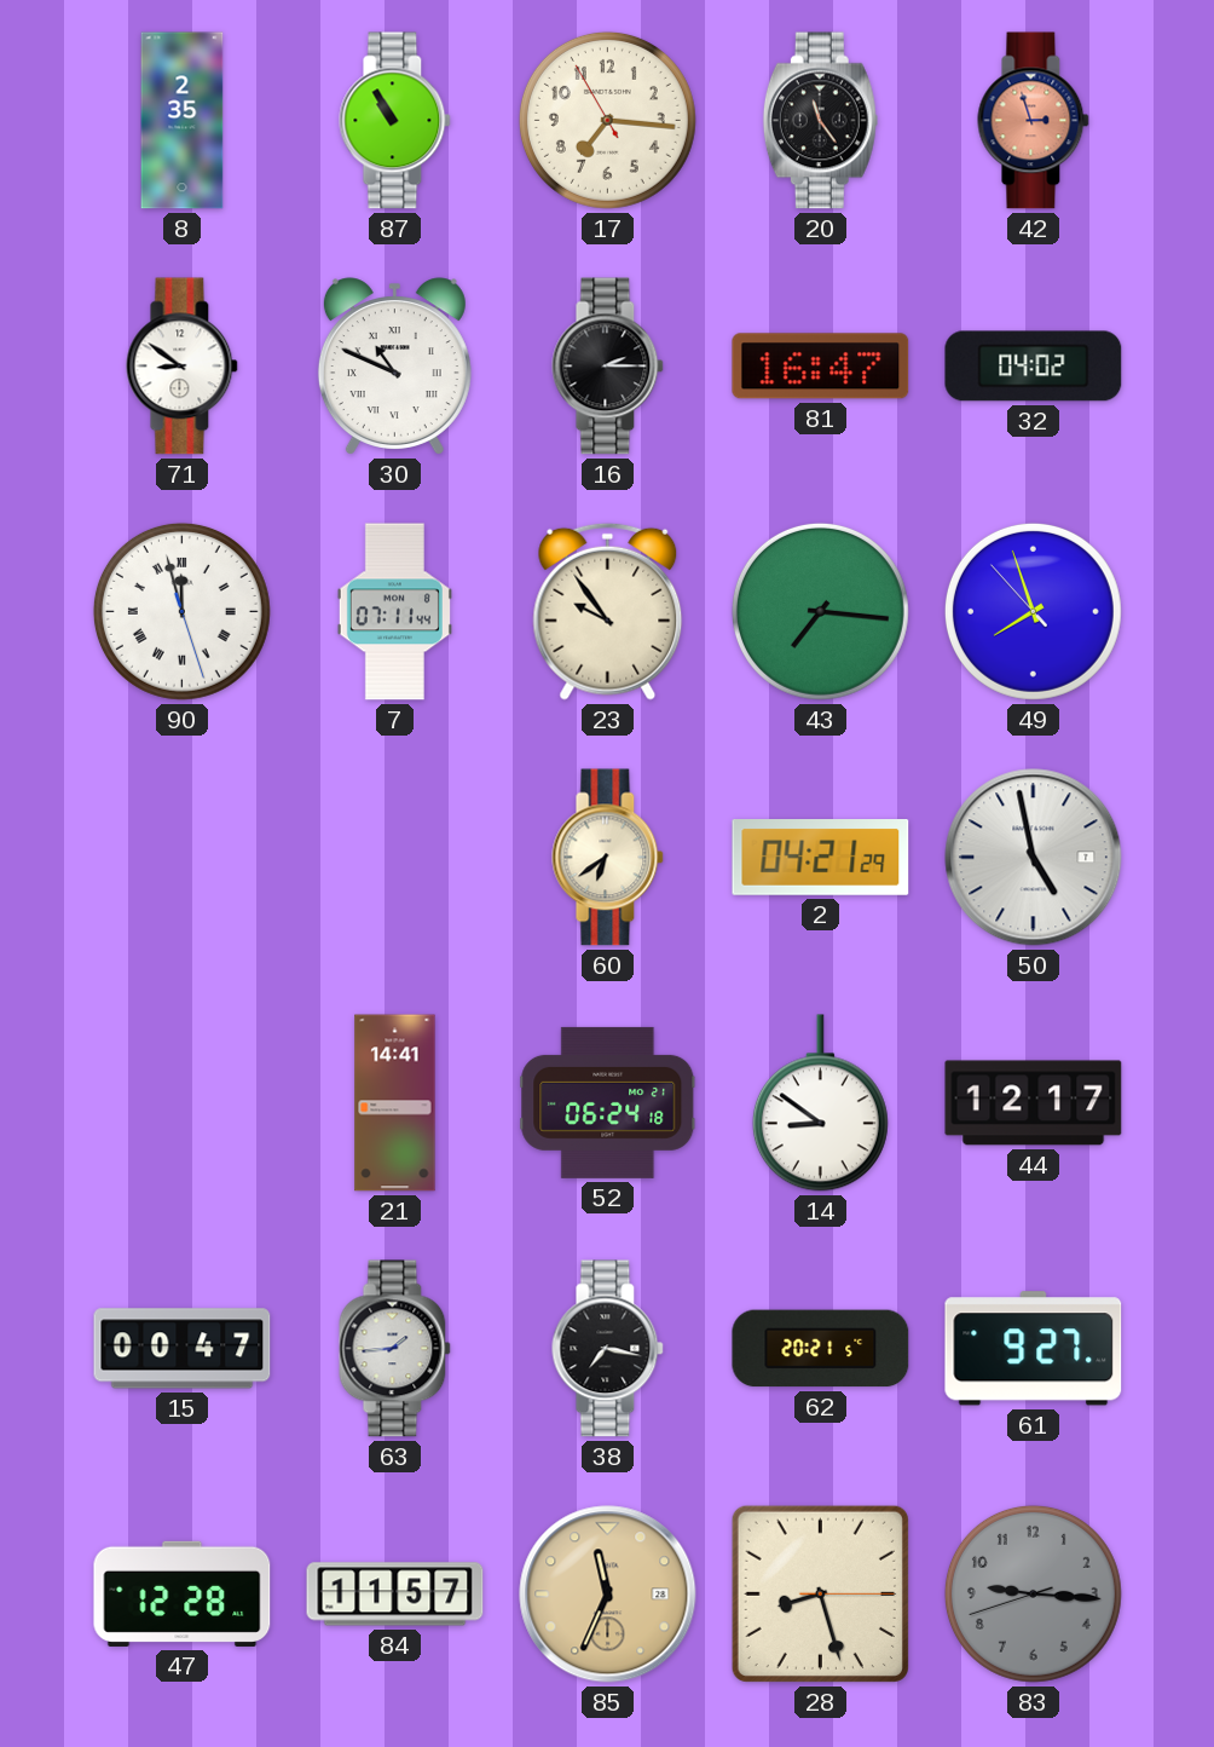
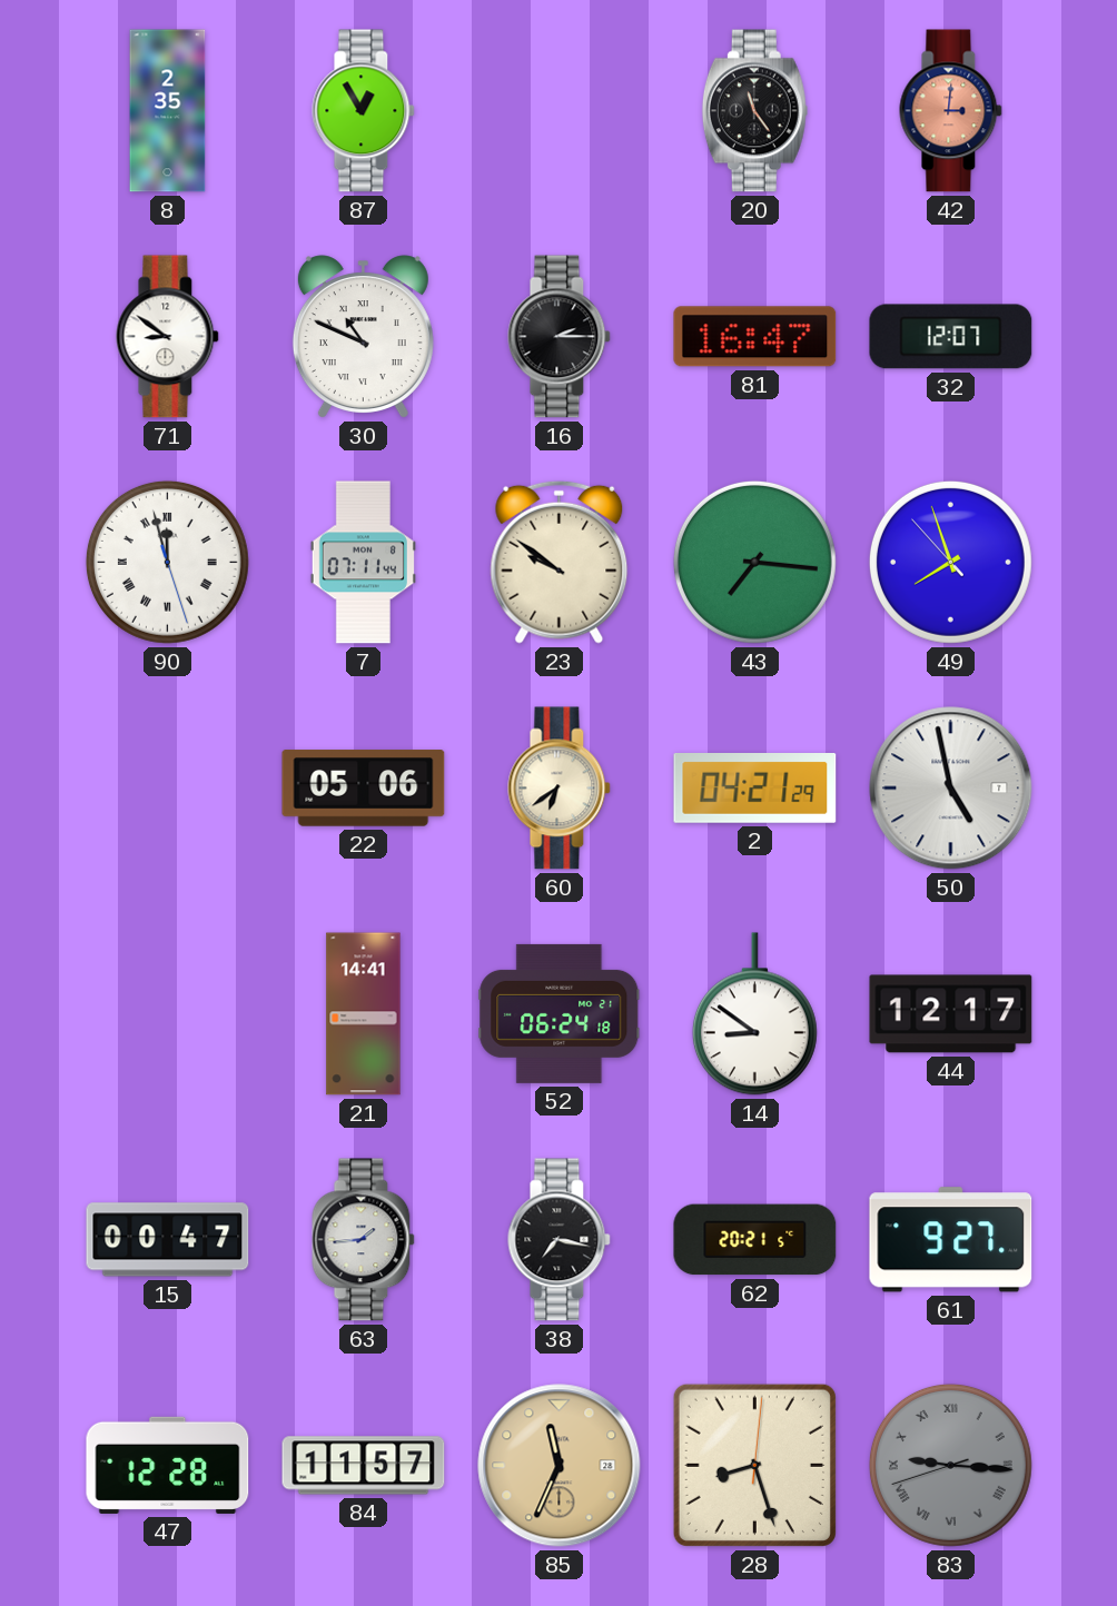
87: 10:55 -> 12:55 (364, 111)
17: 7:15 -> none (607, 120)
42: 2:57 -> 3:01 (951, 111)
32: 04:02 -> 12:07 (951, 337)
23: 9:54 -> 9:51 (560, 562)
22: none -> 05:06 (364, 789)
28: 8:27:15 -> 8:27:01 (754, 1465)
83 numerals: Arabic -> Roman (950, 1465)
